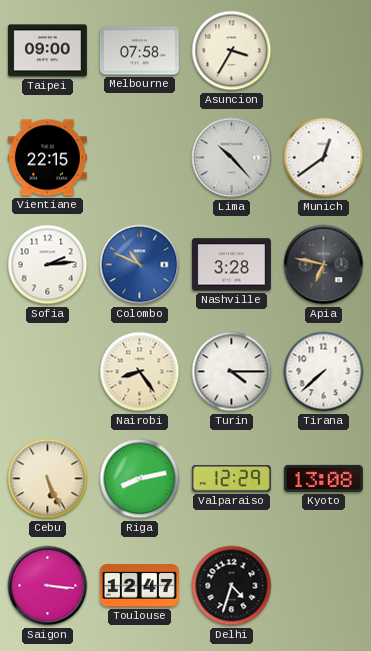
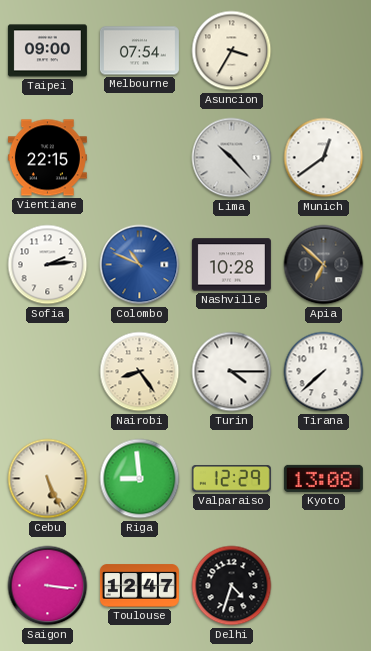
Melbourne: 07:58 -> 07:54 (139, 51)
Nashville: 3:28 -> 10:28 (231, 265)
Apia: 6:47 -> 6:52 (324, 265)
Riga: 8:13 -> 8:59 (140, 479)
